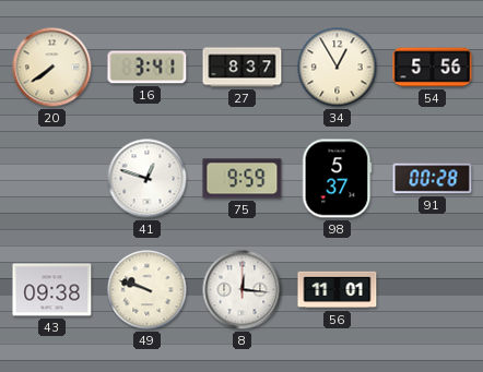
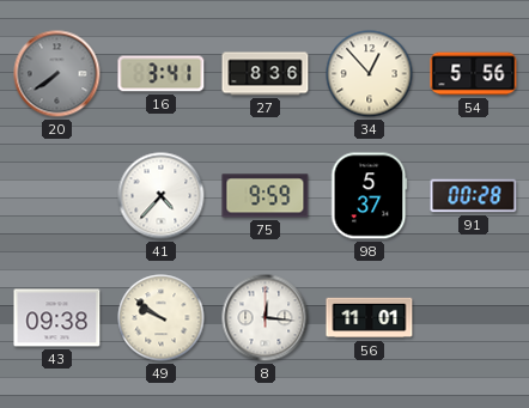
20 dial: cream -> grey (57, 74)
27: 8:37 -> 8:36 (266, 74)
34: 12:55 -> 12:53 (370, 74)
41: 12:48 -> 4:37 (162, 196)
49: 9:48 -> 9:51 (162, 318)
